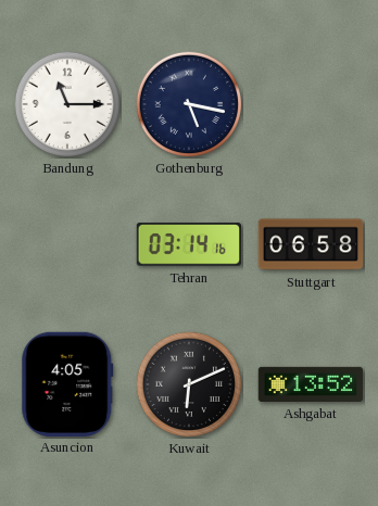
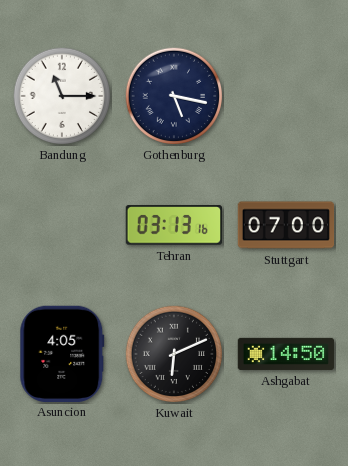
Tehran: 03:14 -> 03:13 (173, 225)
Stuttgart: 06:58 -> 07:00 (286, 225)
Ashgabat: 13:52 -> 14:50 (286, 354)
